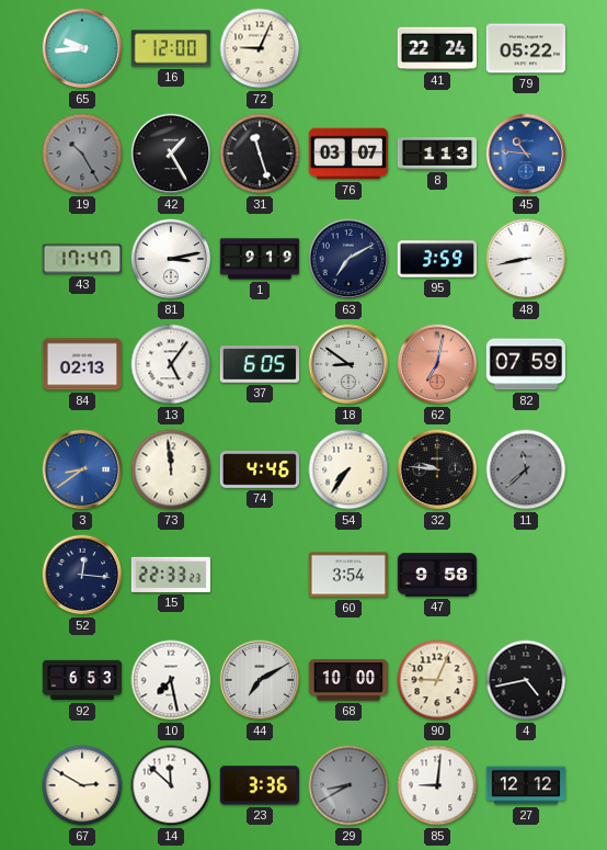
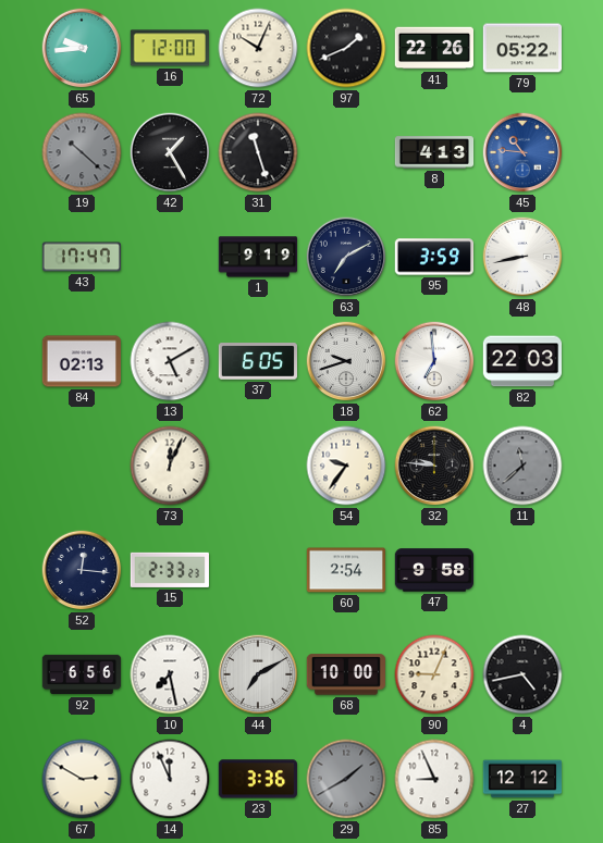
72: 9:04 -> 10:04 (258, 48)
97: none -> 1:41 (346, 48)
41: 22:24 -> 22:26 (433, 48)
19: 10:25 -> 10:22 (82, 152)
76: 03:07 -> none (347, 154)
8: 1:13 -> 4:13 (434, 152)
81: 3:13 -> none (171, 259)
13: 5:06 -> 5:10 (170, 361)
18: 8:51 -> 9:42 (346, 361)
62: 7:02 -> 6:59 (434, 361)
62 dial: salmon -> white (434, 361)
82: 07:59 -> 22:03 (521, 361)
3: 8:39 -> none (82, 469)
73: 11:59 -> 12:04 (170, 466)
74: 4:46 -> none (259, 471)
54: 7:36 -> 9:36 (346, 466)
15: 22:33 -> 2:33 (169, 570)
60: 3:54 -> 2:54 (345, 570)
92: 6:53 -> 6:56 (82, 674)
14: 11:52 -> 11:56 (170, 779)
29: 8:40 -> 1:40 (346, 779)
85: 9:01 -> 8:56 (434, 779)
